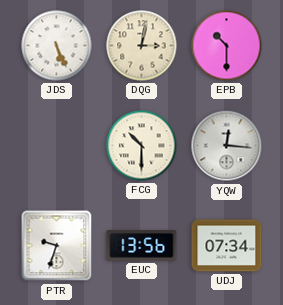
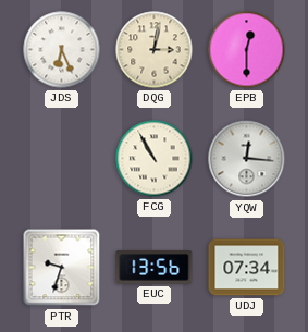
JDS: 5:26 -> 6:26 (62, 50)
EPB: 10:30 -> 12:30 (247, 50)
FCG: 10:30 -> 10:55 (155, 159)
